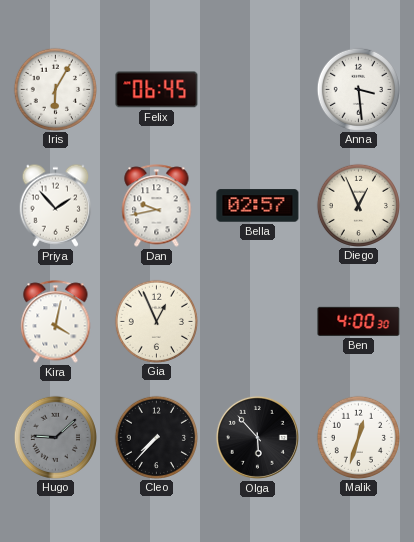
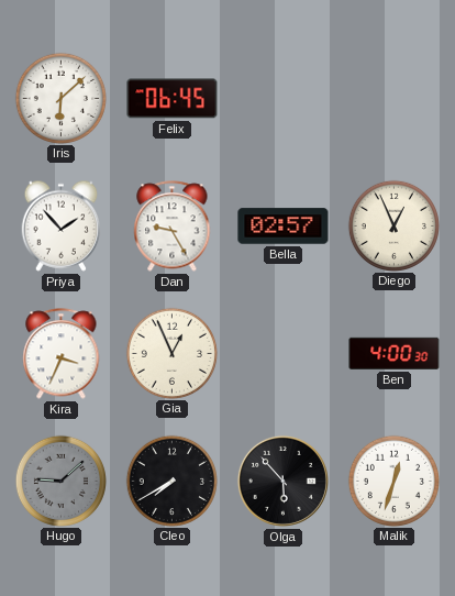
Iris: 6:05 -> 6:08 (60, 98)
Anna: 3:29 -> none (358, 89)
Dan: 9:43 -> 9:25 (173, 227)
Kira: 4:02 -> 3:34 (62, 354)
Cleo: 7:37 -> 7:40 (171, 481)
